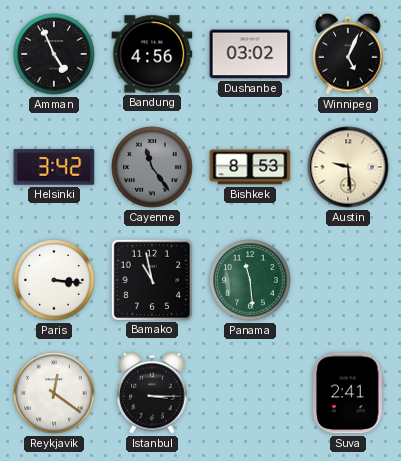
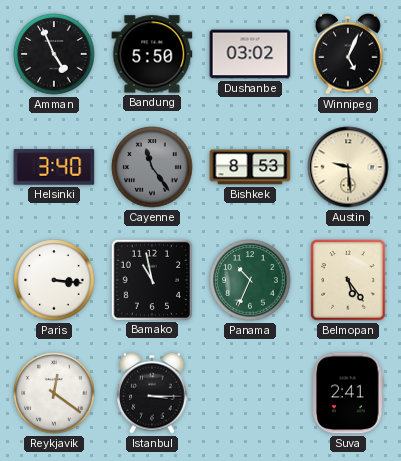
Bandung: 4:56 -> 5:50 (152, 54)
Helsinki: 3:42 -> 3:40 (54, 167)
Panama: 11:29 -> 10:34 (250, 280)
Belmopan: none -> 5:24 (348, 280)
